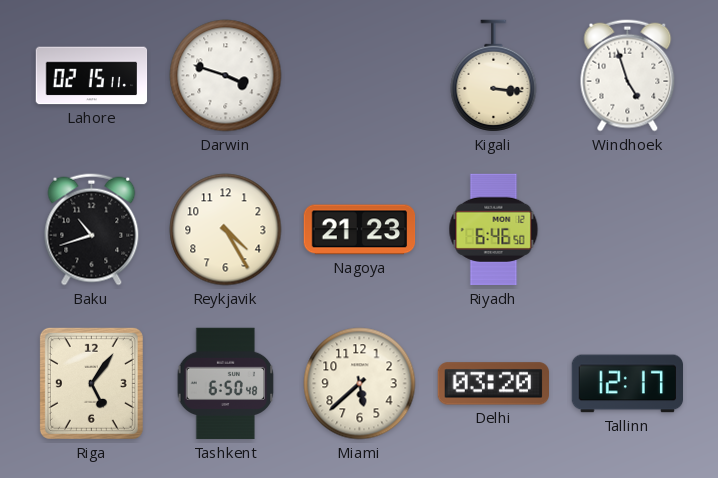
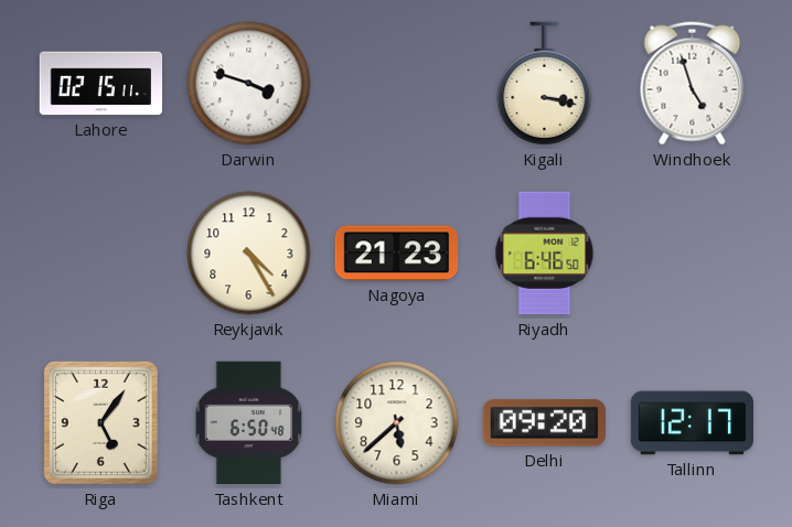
Kigali: 3:16 -> 3:17 (545, 84)
Baku: 10:42 -> none (92, 230)
Delhi: 03:20 -> 09:20 (544, 423)
